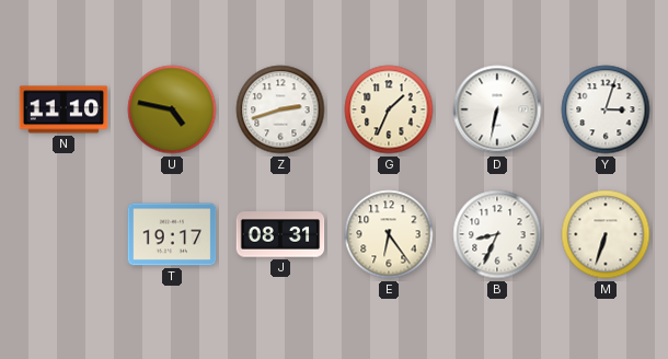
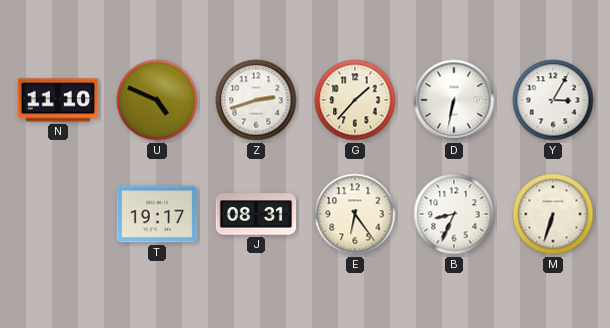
U: 4:47 -> 4:49 (157, 100)
G: 1:34 -> 1:37 (355, 100)
Y: 3:03 -> 3:05 (553, 100)
